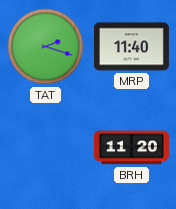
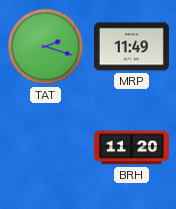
MRP: 11:40 -> 11:49 (131, 47)
